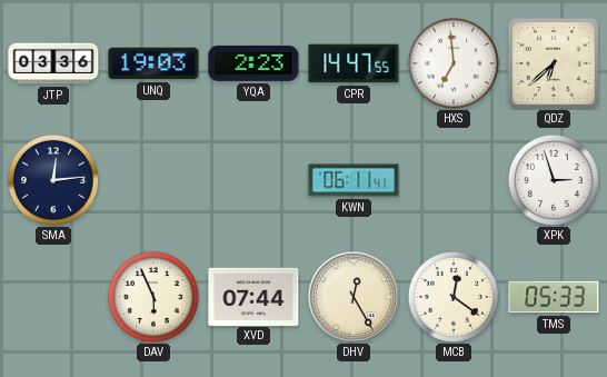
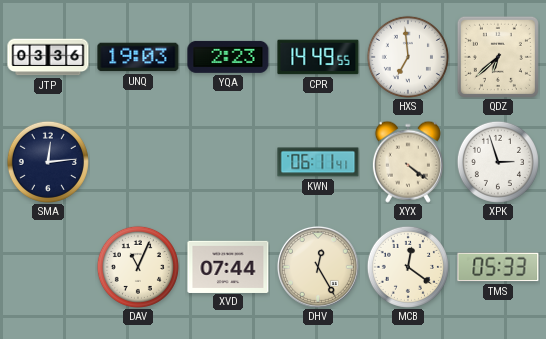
CPR: 14:47 -> 14:49 (318, 57)
XYX: none -> 4:21 (408, 162)
DAV: 5:56 -> 11:04 (138, 267)
